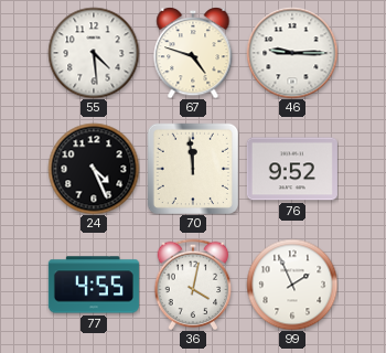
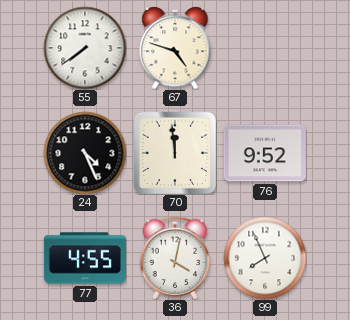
55: 4:29 -> 7:39 (85, 48)
46: 9:15 -> none (292, 53)
99: 1:56 -> 7:56 (265, 258)
